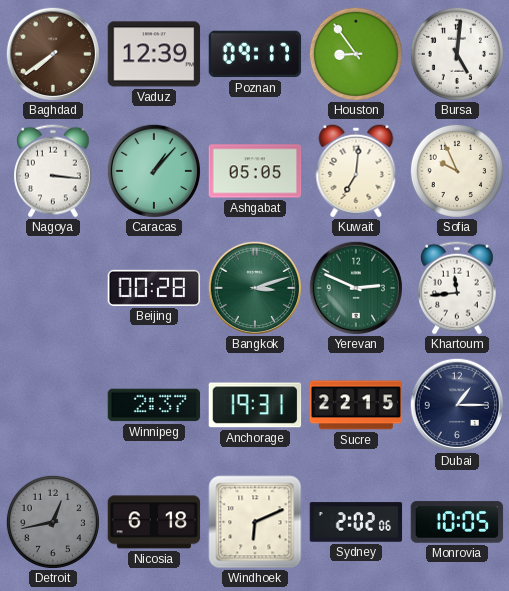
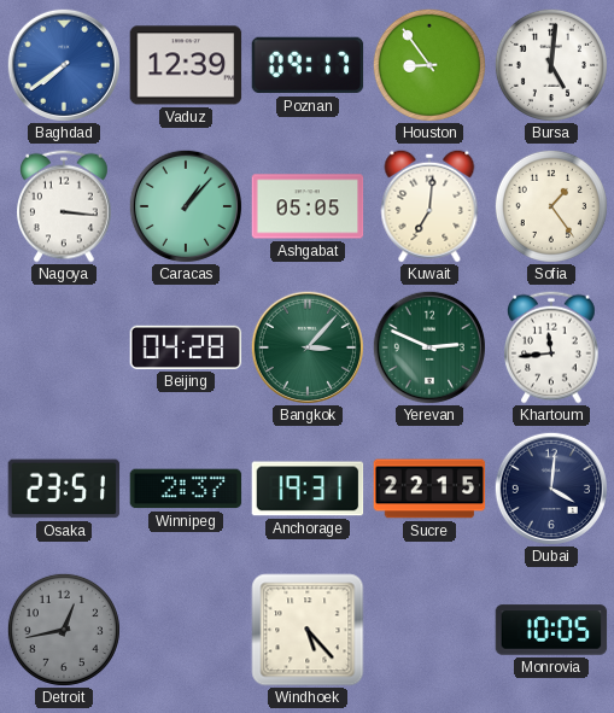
Baghdad dial: brown -> blue (64, 65)
Sofia: 9:56 -> 1:24 (551, 206)
Beijing: 00:28 -> 04:28 (186, 347)
Bangkok: 3:12 -> 3:07 (308, 347)
Osaka: none -> 23:51 (64, 489)
Dubai: 1:15 -> 4:01 (551, 489)
Nicosia: 6:18 -> none (154, 522)
Windhoek: 6:11 -> 5:23 (308, 630)
Sydney: 2:02 -> none (356, 522)
